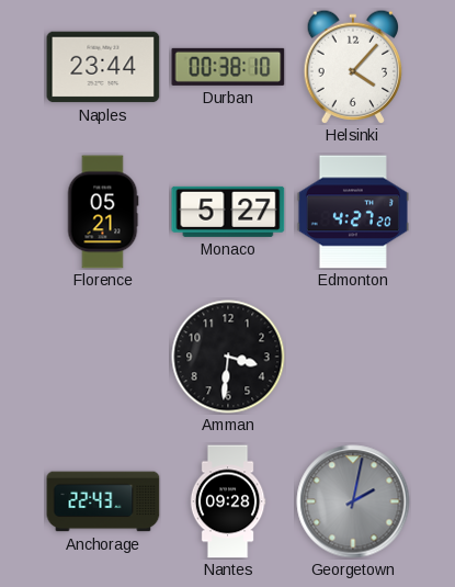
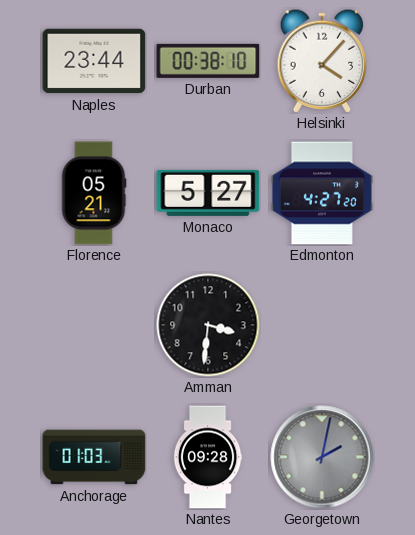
Anchorage: 22:43 -> 01:03 (94, 457)
